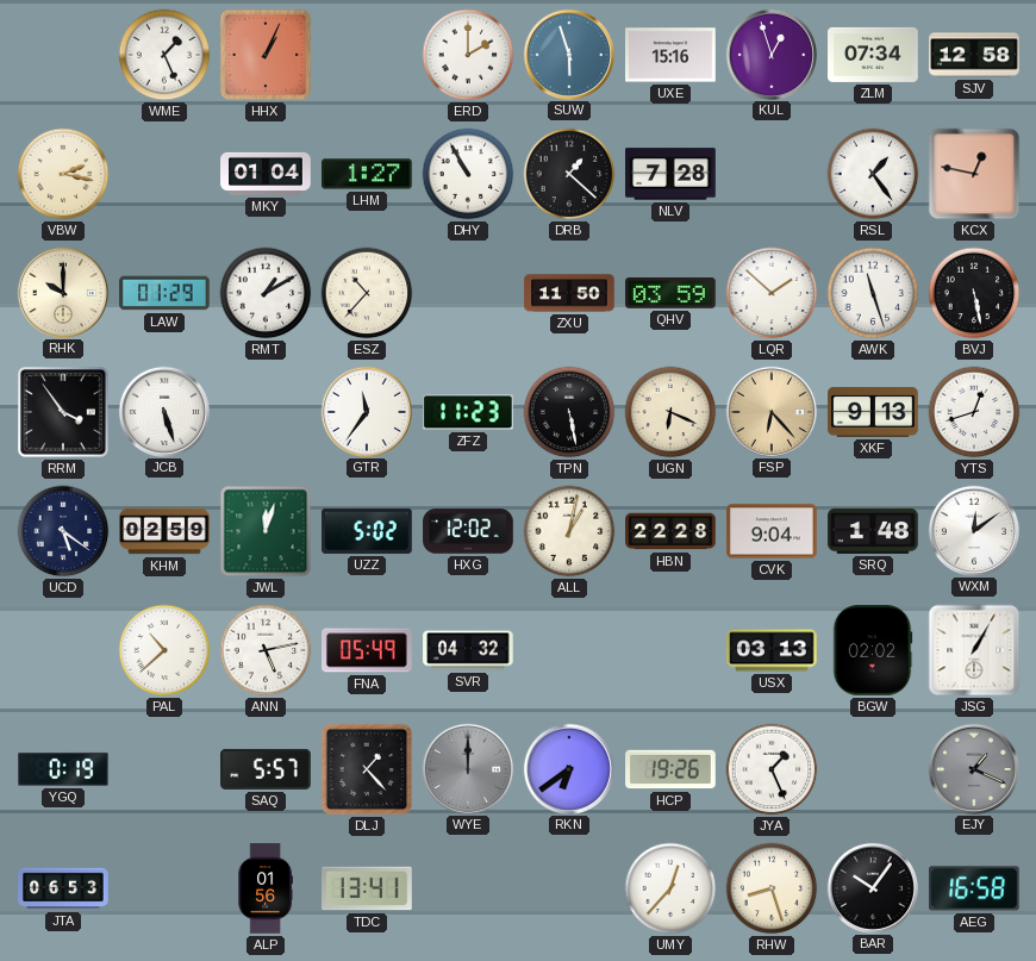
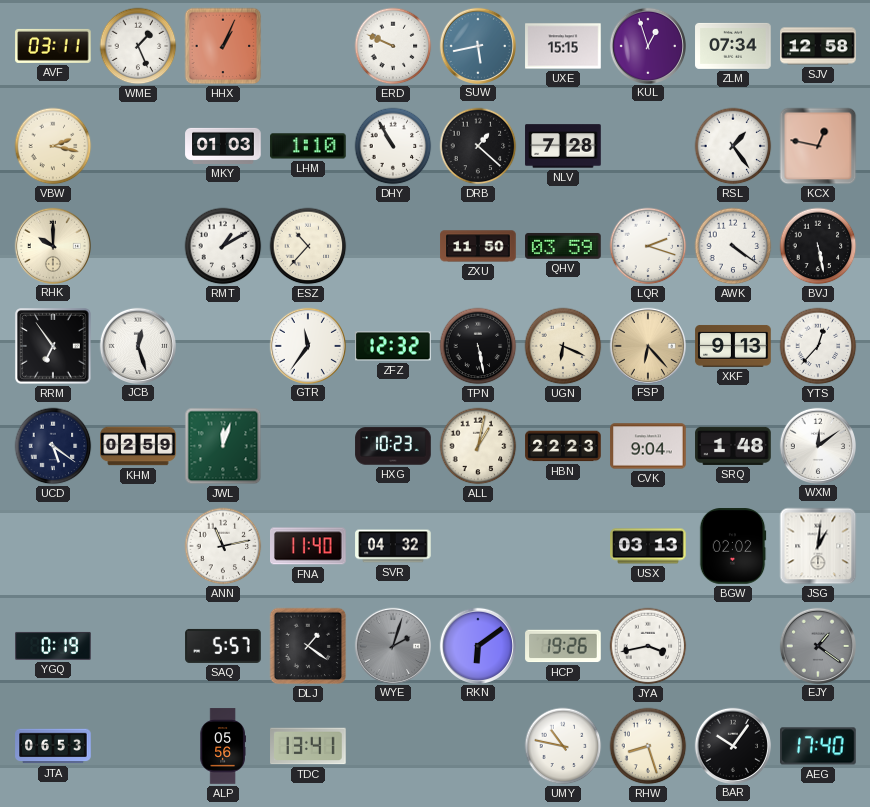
AVF: none -> 03:11 (53, 46)
ERD: 2:00 -> 9:49 (393, 46)
SUW: 5:57 -> 5:43 (477, 45)
UXE: 15:16 -> 15:15 (563, 46)
MKY: 01:04 -> 01:03 (223, 146)
LHM: 1:27 -> 1:10 (308, 146)
LAW: 01:29 -> none (164, 293)
LQR: 1:52 -> 2:18 (648, 246)
AWK: 11:27 -> 4:21 (733, 246)
RRM: 3:54 -> 6:54 (53, 346)
JCB: 5:27 -> 12:27 (137, 345)
ZFZ: 11:23 -> 12:32 (393, 346)
YTS: 12:42 -> 12:37 (818, 346)
UZZ: 5:02 -> none (367, 531)
HXG: 12:02 -> 10:23 (393, 446)
HBN: 22:28 -> 22:23 (563, 446)
PAL: 10:38 -> none (164, 650)
ANN: 5:13 -> 11:13 (223, 546)
FNA: 05:49 -> 11:40 (309, 546)
JSG: 1:05 -> 1:01 (818, 546)
DLJ: 1:23 -> 1:21 (308, 646)
WYE: 12:00 -> 2:03 (392, 645)
RKN: 6:39 -> 6:09 (477, 645)
JYA: 1:26 -> 3:43 (648, 646)
EJY: 1:19 -> 1:21 (817, 645)
ALP: 01:56 -> 05:56 (223, 746)
UMY: 12:37 -> 10:47 (563, 746)
AEG: 16:58 -> 17:40 (818, 746)
